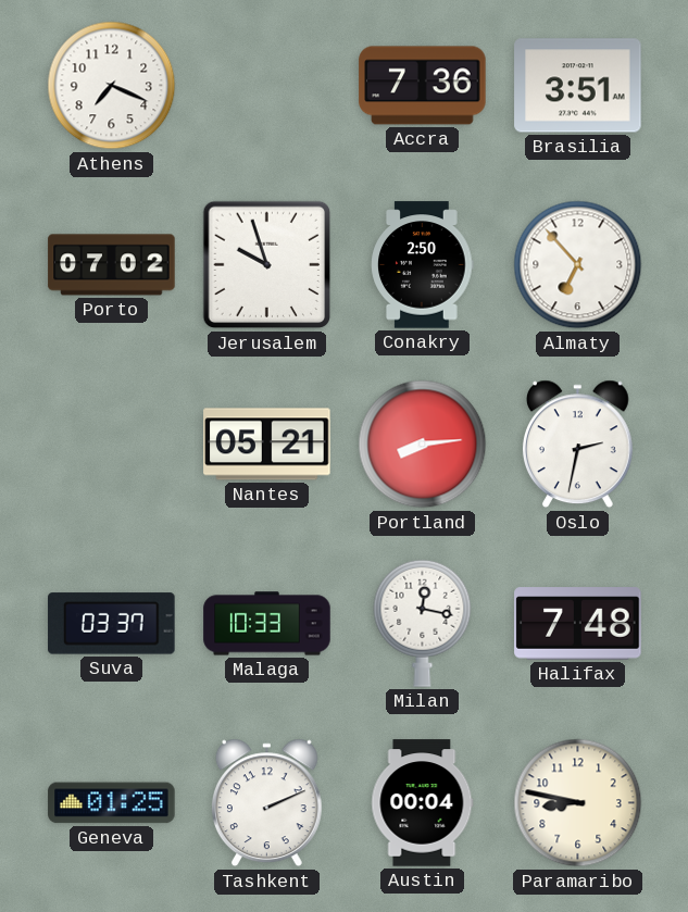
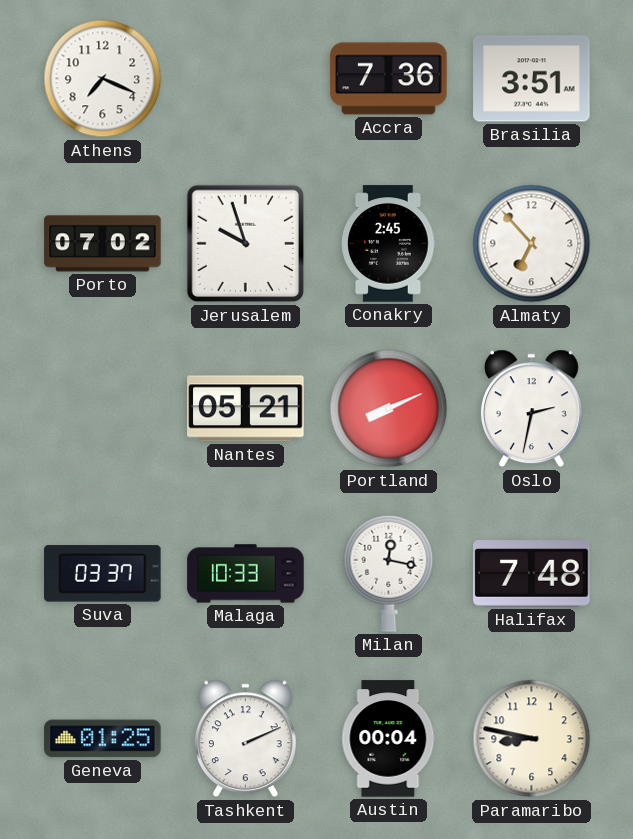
Conakry: 2:50 -> 2:45 (389, 244)
Portland: 8:14 -> 8:11 (389, 409)
